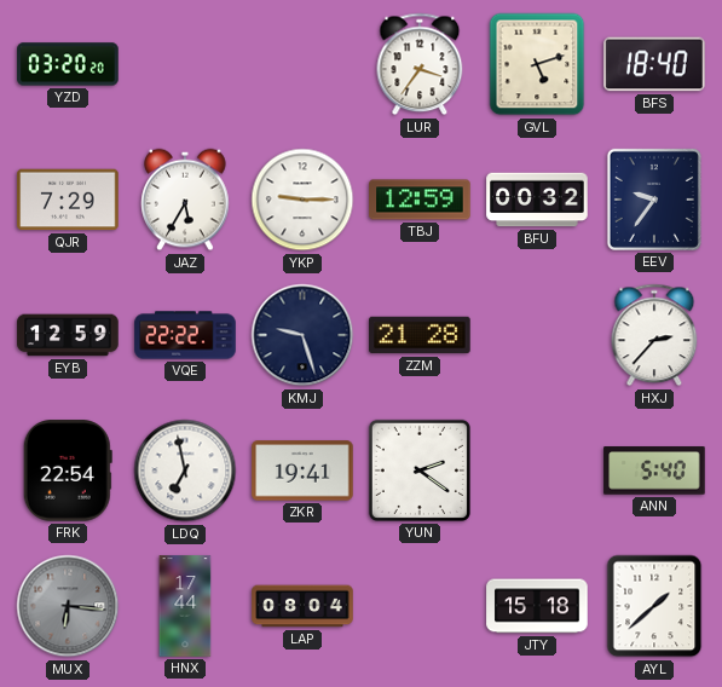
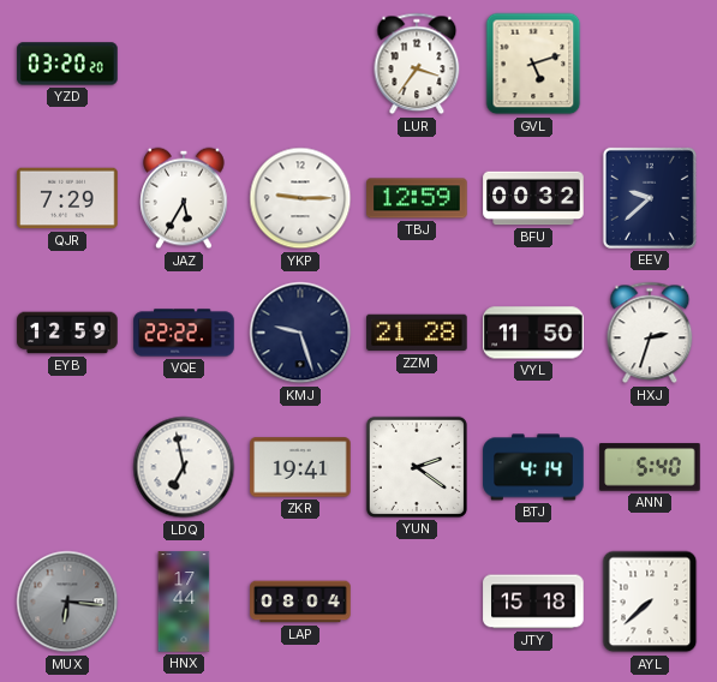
BFS: 18:40 -> none (654, 64)
EEV: 9:36 -> 9:38 (650, 198)
VYL: none -> 11:50 (533, 333)
HXJ: 2:37 -> 2:33 (650, 333)
FRK: 22:54 -> none (68, 470)
BTJ: none -> 4:14 (533, 467)
AYL: 1:38 -> 7:38 (650, 602)
